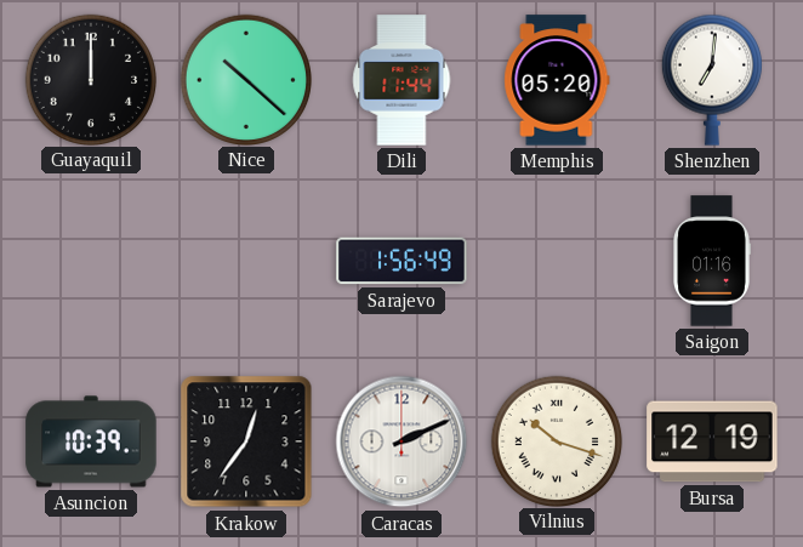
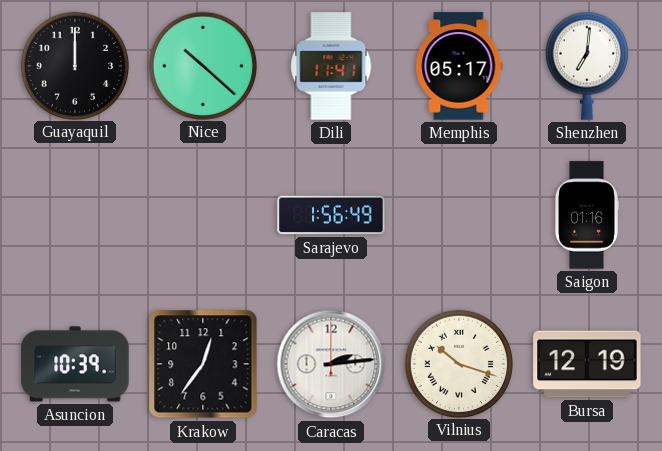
Dili: 11:44 -> 11:41 (331, 66)
Memphis: 05:20 -> 05:17 (459, 66)
Caracas: 2:11 -> 2:14 (331, 364)
